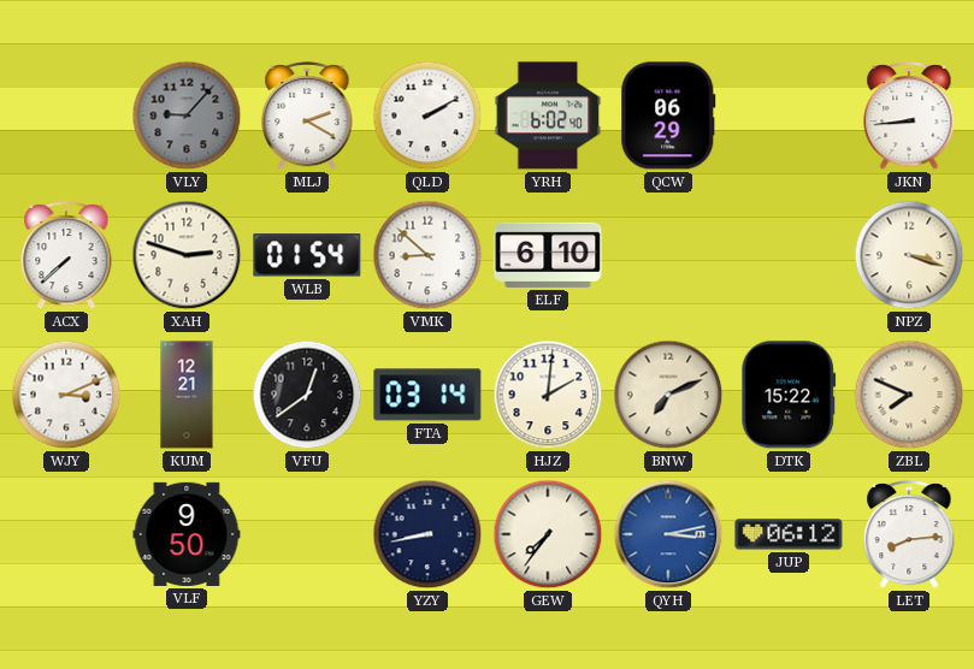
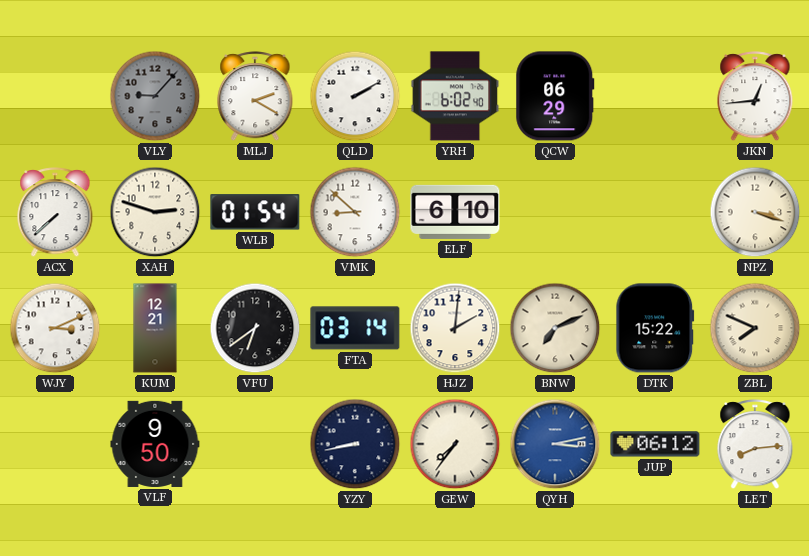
JKN: 8:44 -> 12:44 (755, 97)
VFU: 12:39 -> 6:39 (255, 328)
